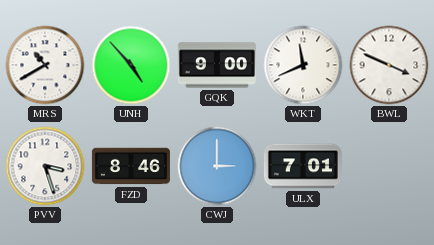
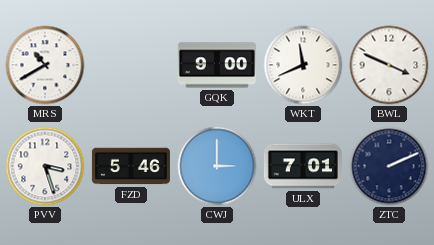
UNH: 4:53 -> none (131, 65)
FZD: 8:46 -> 5:46 (131, 166)
ZTC: none -> 2:11 (389, 166)
